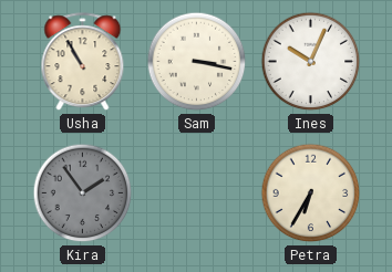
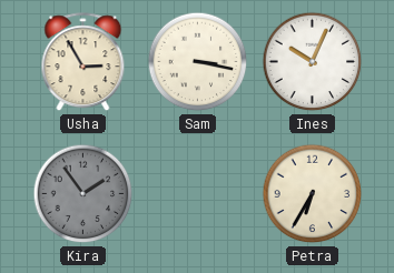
Usha: 10:55 -> 2:55 (83, 62)
